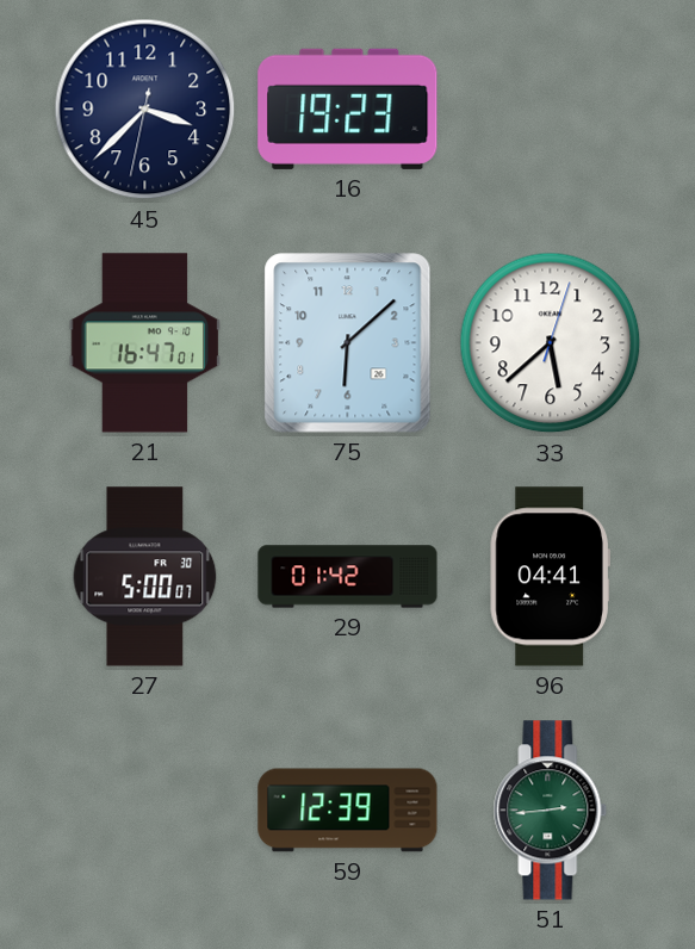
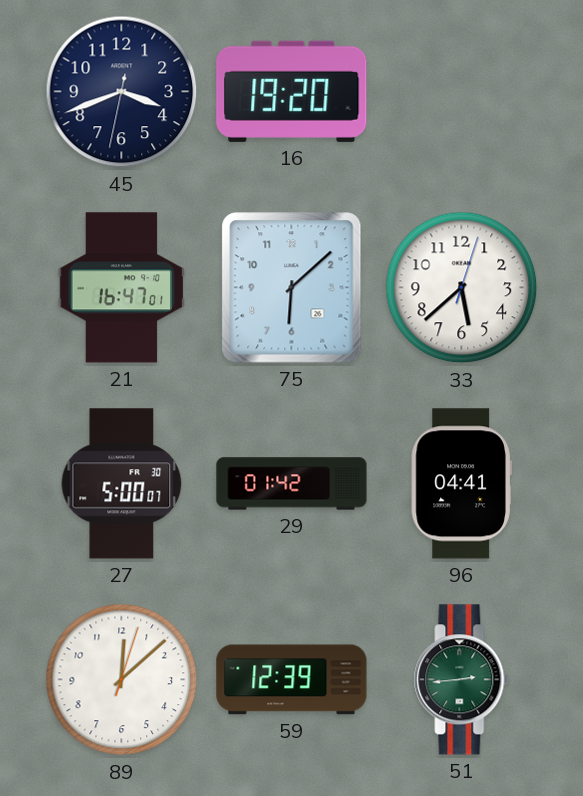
45: 3:37 -> 3:41 (122, 92)
16: 19:23 -> 19:20 (292, 91)
89: none -> 12:08 (122, 680)
